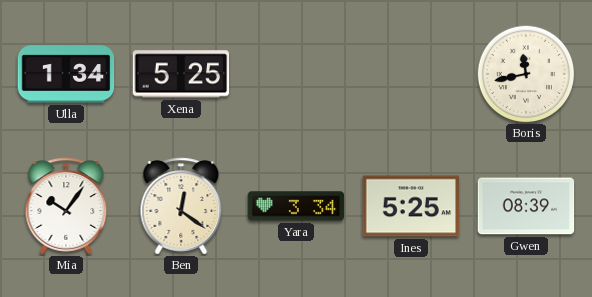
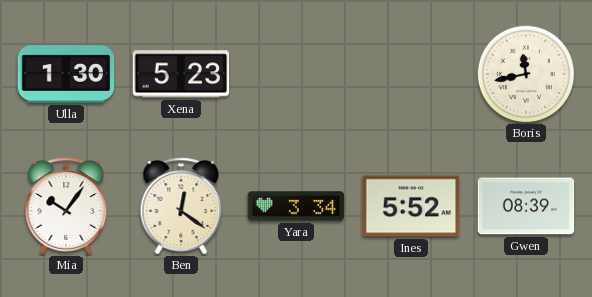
Ulla: 1:34 -> 1:30 (66, 74)
Xena: 5:25 -> 5:23 (181, 74)
Ines: 5:25 -> 5:52 (411, 206)
